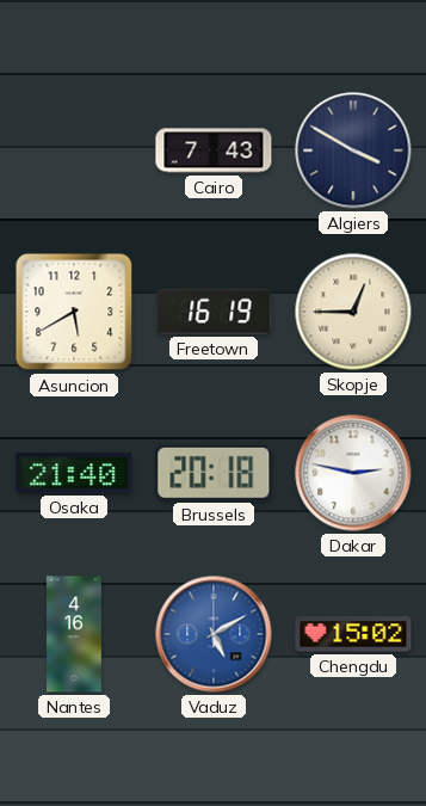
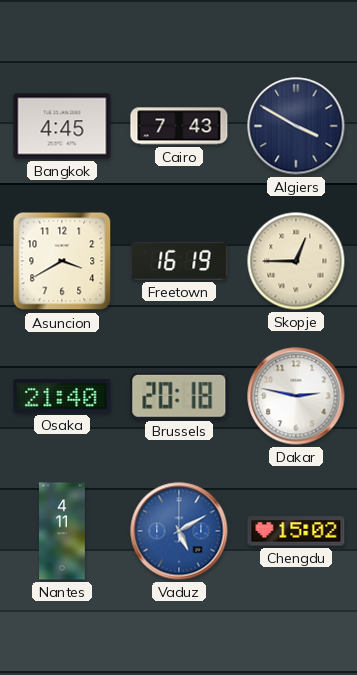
Bangkok: none -> 4:45 (62, 126)
Asuncion: 5:40 -> 3:40 (62, 261)
Nantes: 4:16 -> 4:11 (63, 531)
